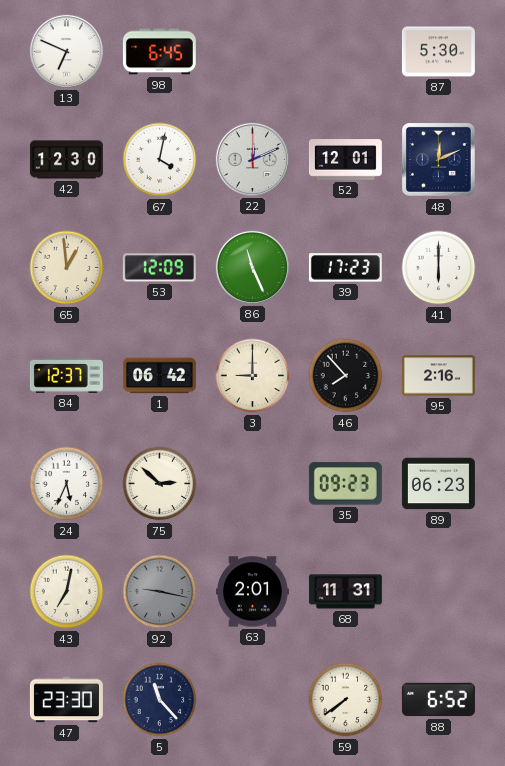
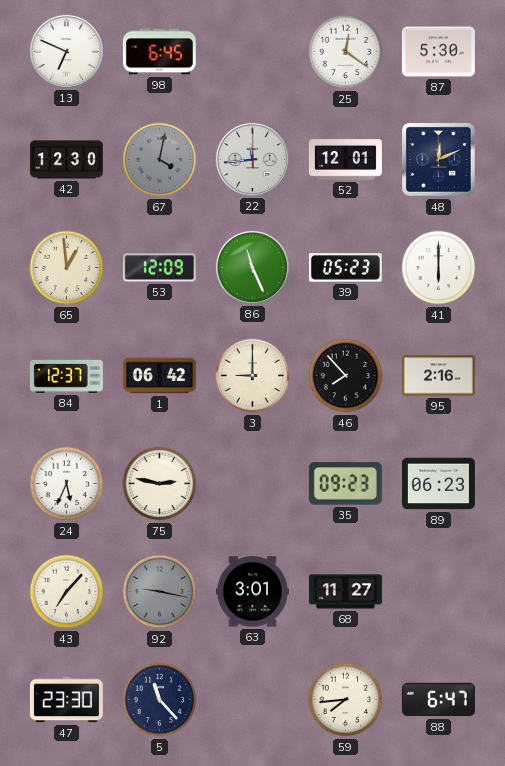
25: none -> 12:21 (346, 52)
67 dial: white -> grey (160, 160)
22: 12:11 -> 11:44 (252, 159)
39: 17:23 -> 05:23 (345, 268)
75: 2:52 -> 2:47 (160, 484)
43: 7:02 -> 7:07 (67, 592)
63: 2:01 -> 3:01 (252, 592)
68: 11:31 -> 11:27 (345, 592)
59: 7:39 -> 7:44 (346, 700)
88: 6:52 -> 6:47 (438, 700)
